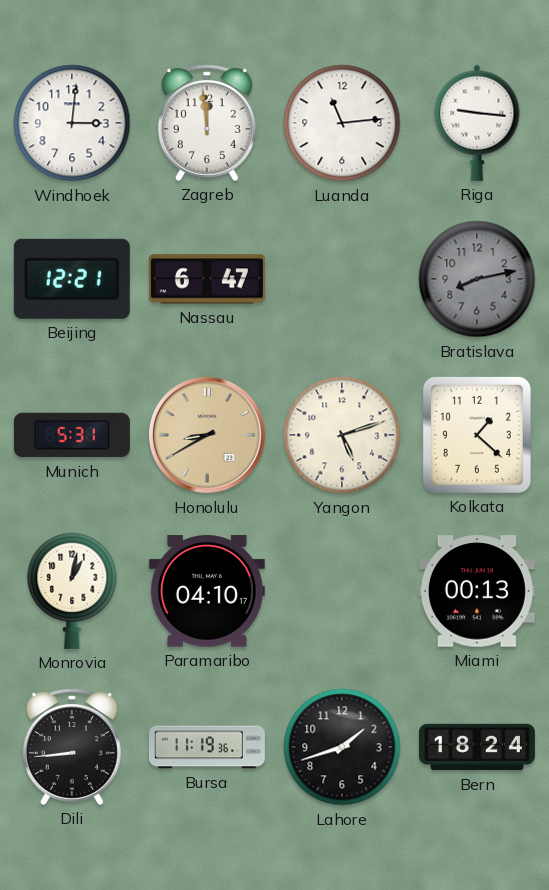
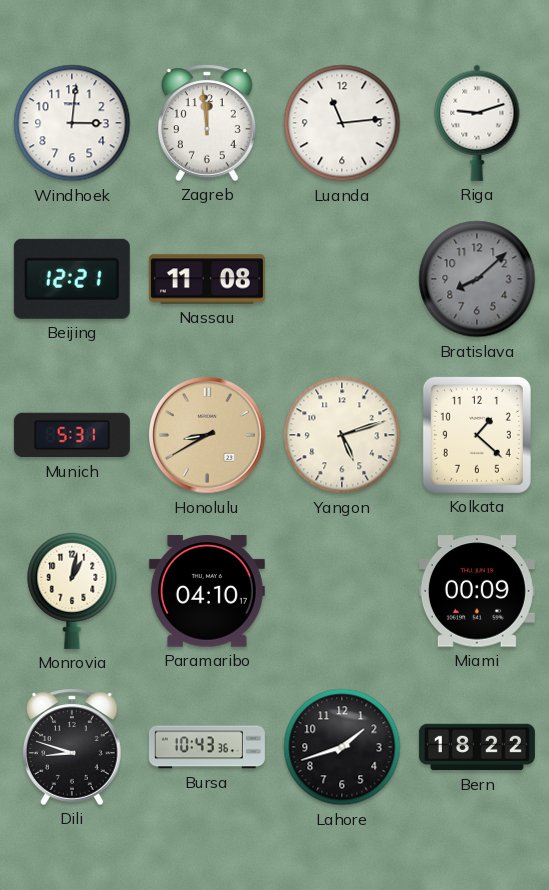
Riga: 9:16 -> 9:12 (477, 123)
Nassau: 6:47 -> 11:08 (207, 279)
Bratislava: 8:13 -> 8:08 (477, 279)
Miami: 00:13 -> 00:09 (477, 591)
Dili: 8:44 -> 8:48 (72, 747)
Bursa: 11:19 -> 10:43 (207, 747)
Bern: 18:24 -> 18:22 (477, 747)
